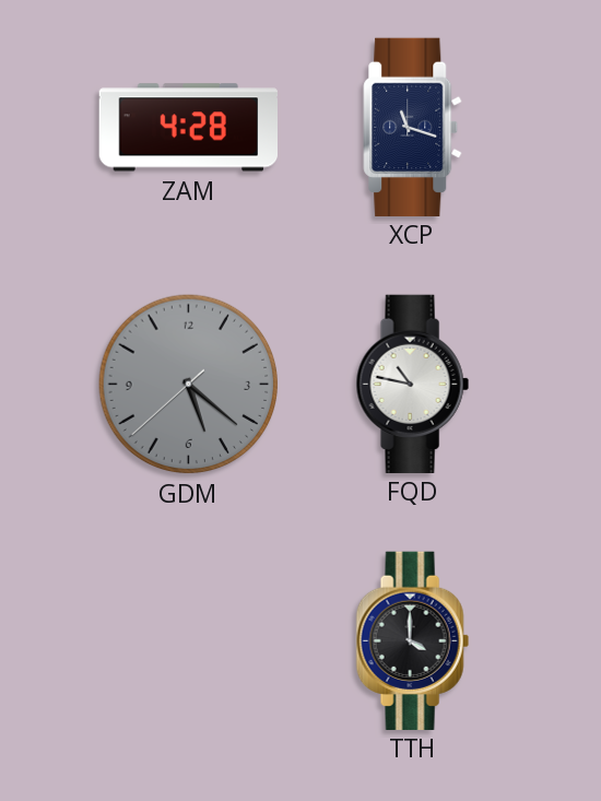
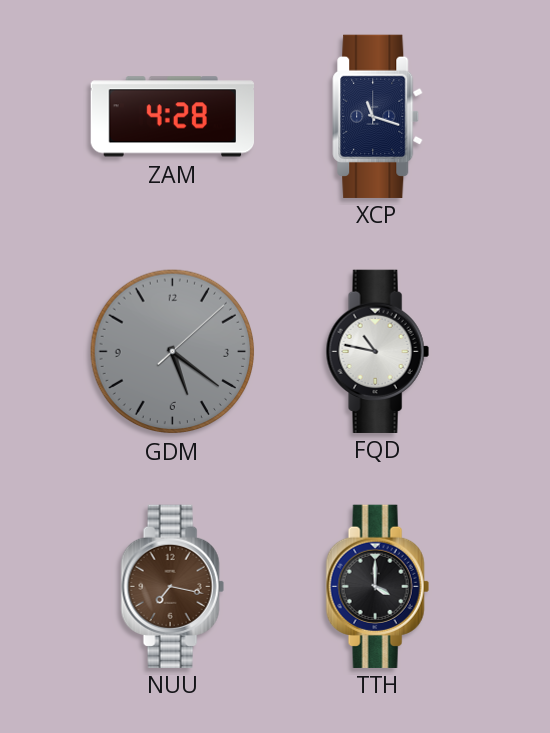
GDM: 5:21:38 -> 5:21:08 (173, 352)
NUU: none -> 7:17 (172, 586)
